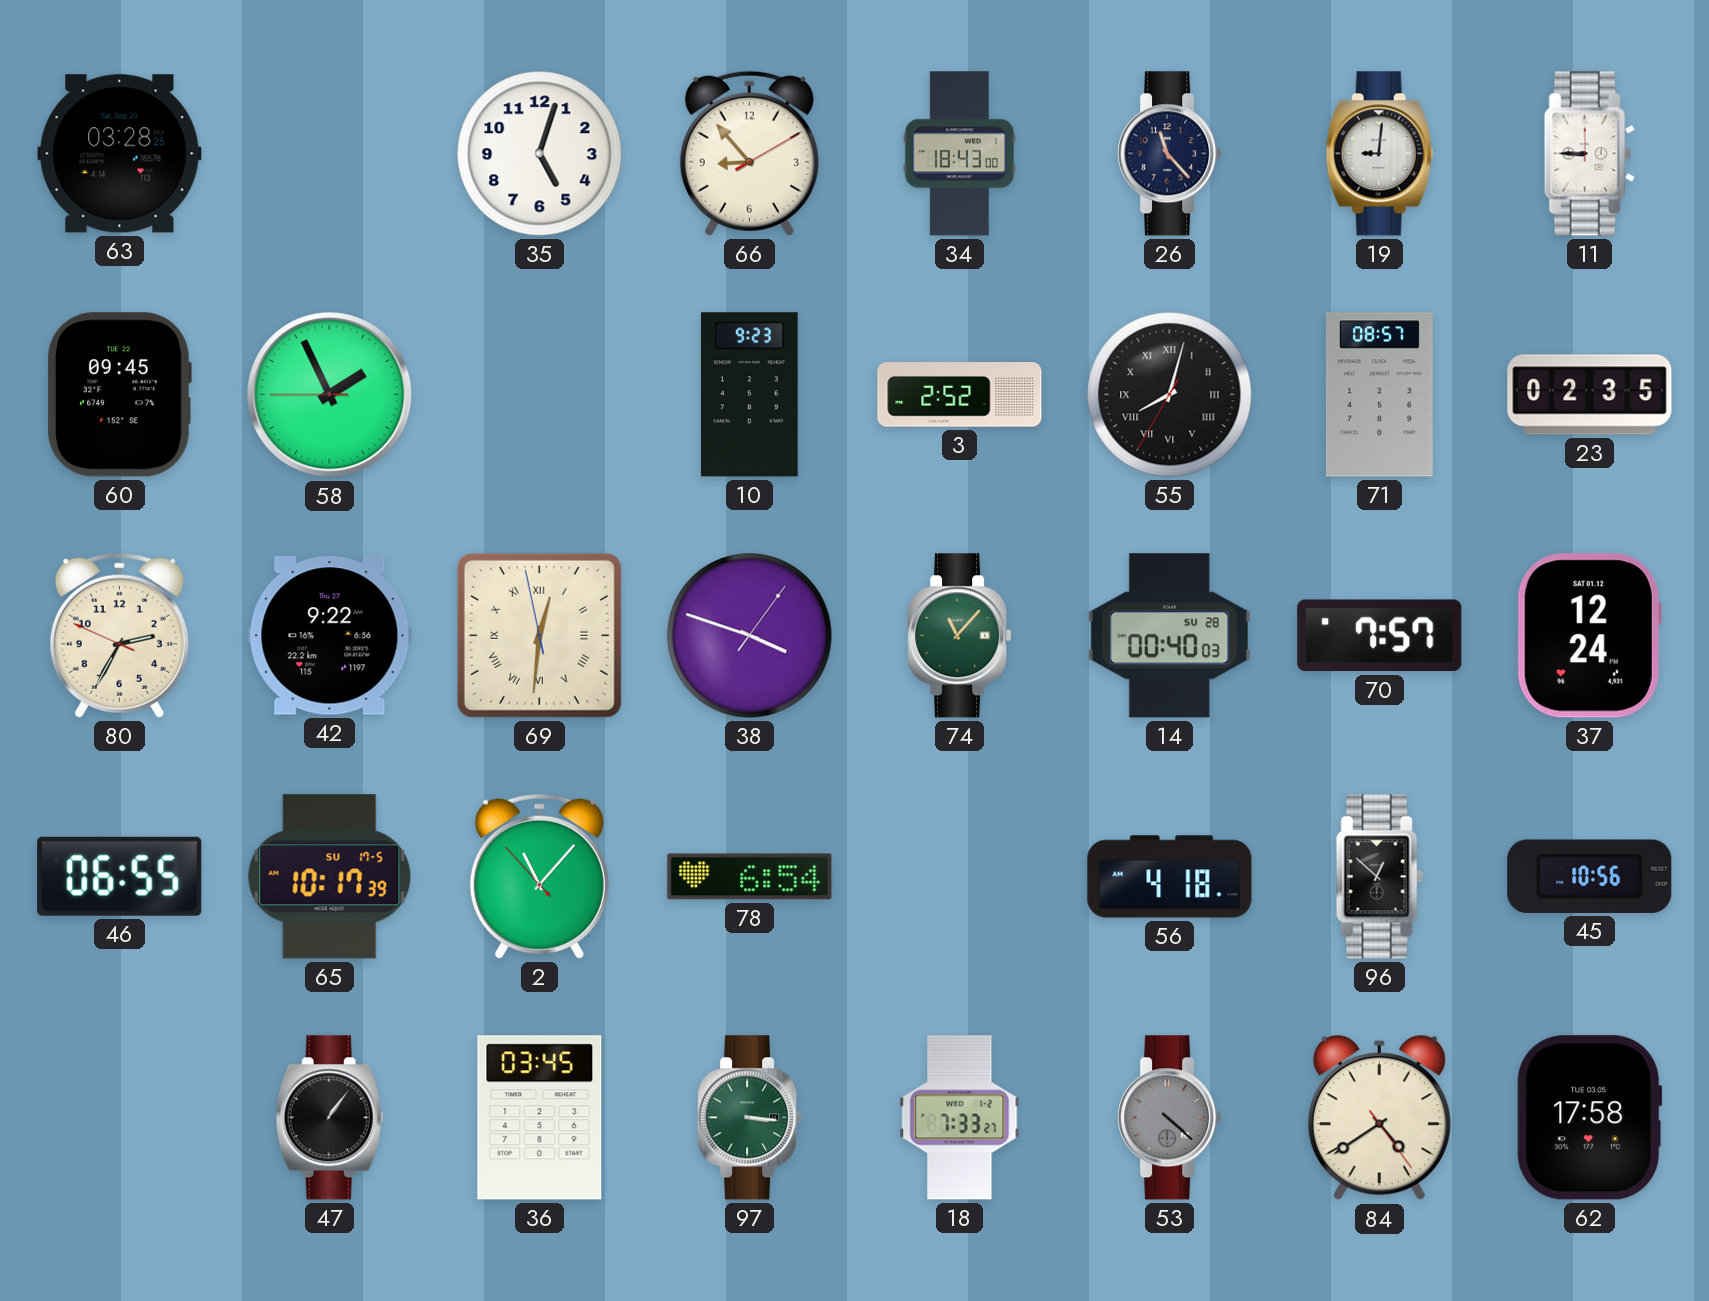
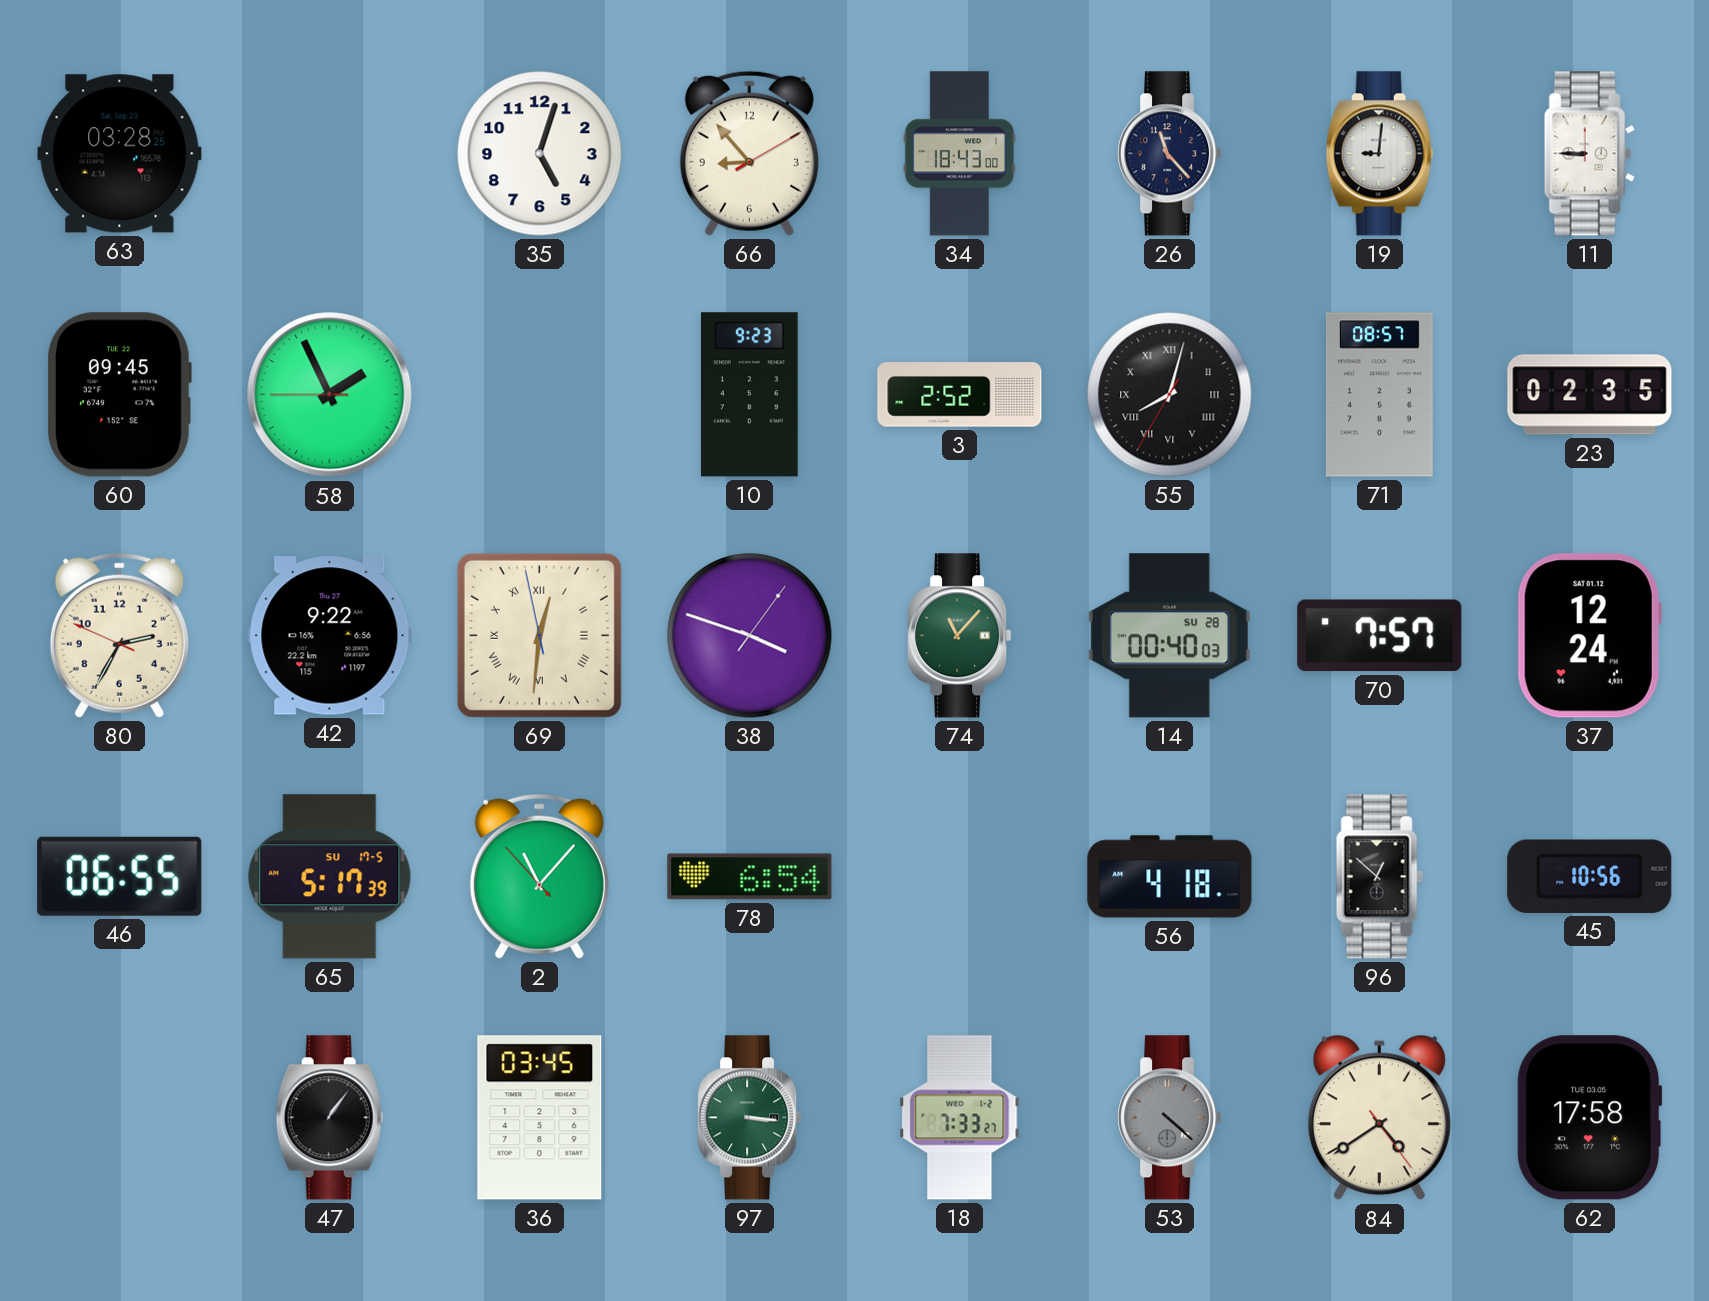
65: 10:17 -> 5:17 (330, 877)
